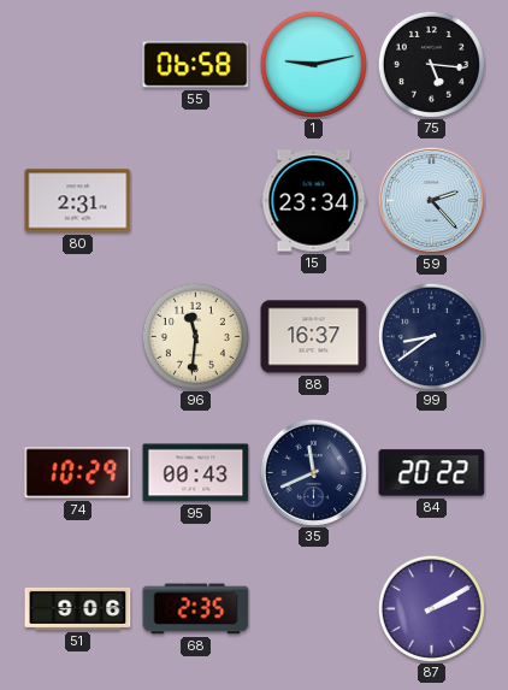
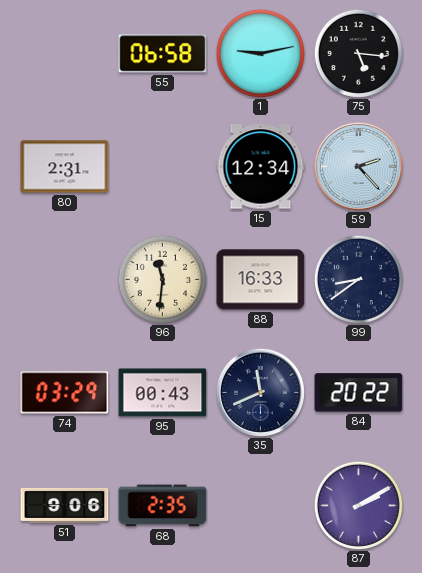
15: 23:34 -> 12:34 (261, 167)
88: 16:37 -> 16:33 (261, 280)
74: 10:29 -> 03:29 (65, 393)
